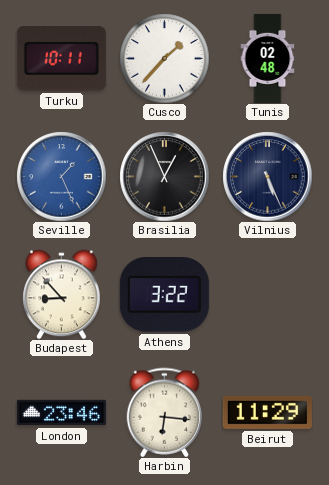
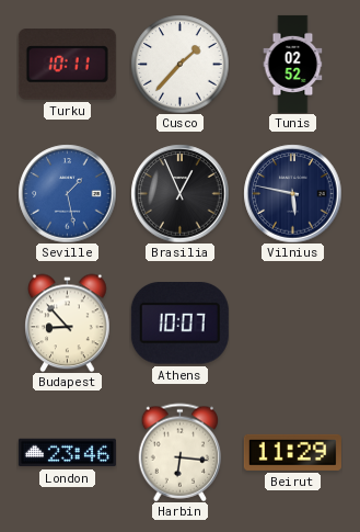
Tunis: 02:48 -> 02:52 (293, 64)
Seville: 1:26 -> 1:28 (67, 193)
Vilnius: 5:26 -> 5:47 (292, 193)
Athens: 3:22 -> 10:07 (179, 324)
